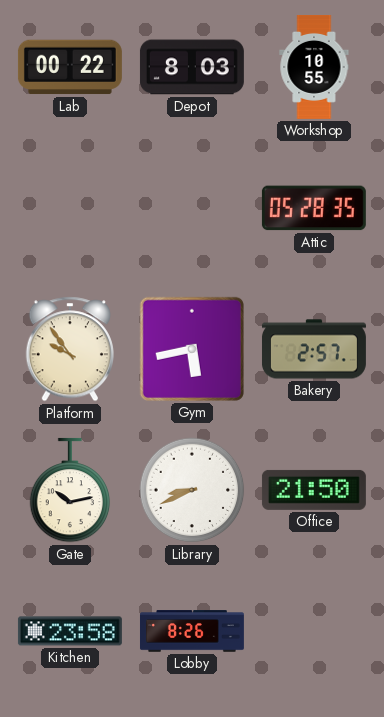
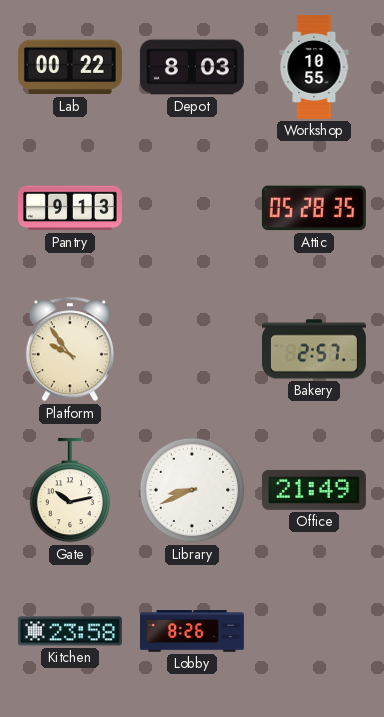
Pantry: none -> 9:13 (70, 208)
Gym: 5:43 -> none (192, 349)
Office: 21:50 -> 21:49 (314, 490)
